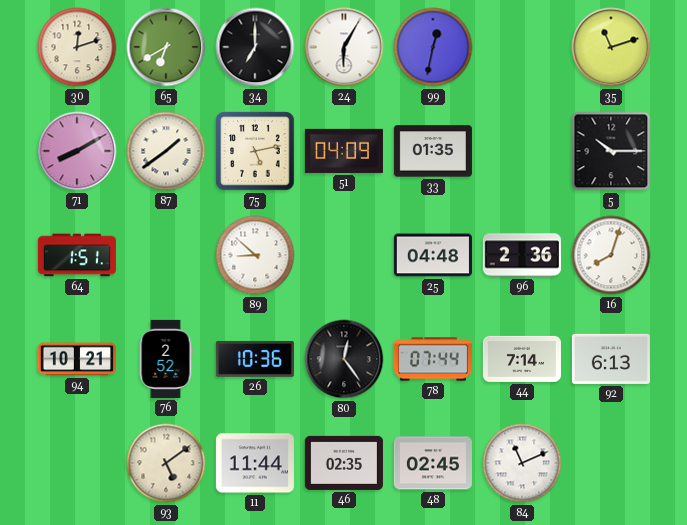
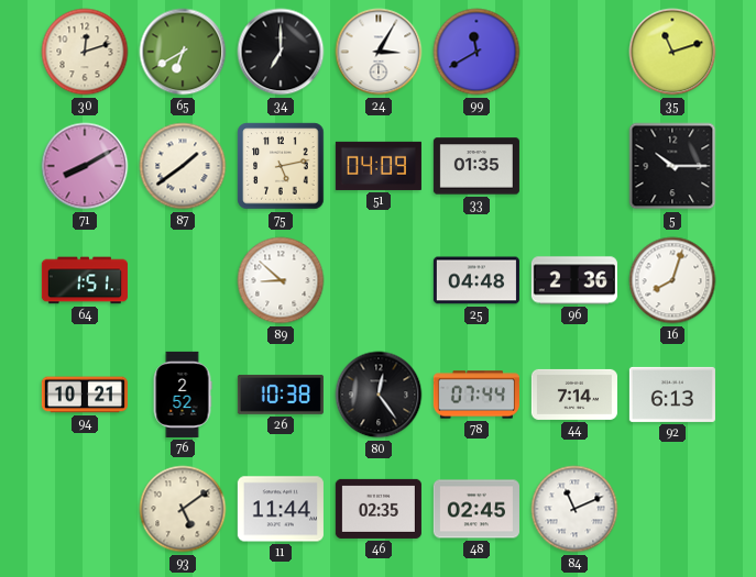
24: 6:05 -> 3:05 (379, 52)
99: 12:32 -> 11:40 (476, 52)
26: 10:36 -> 10:38 (281, 395)
